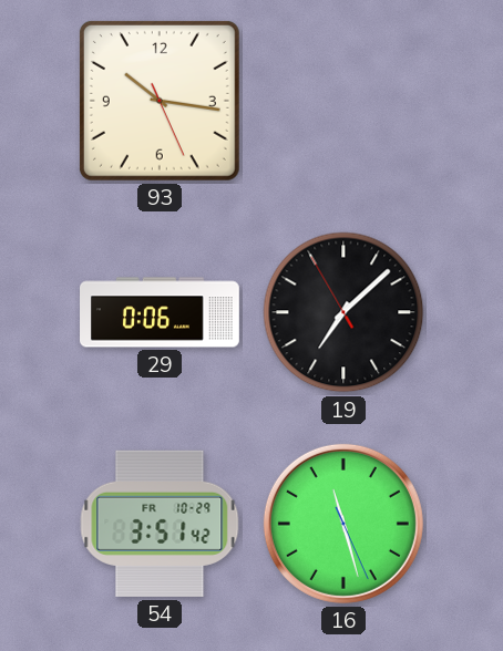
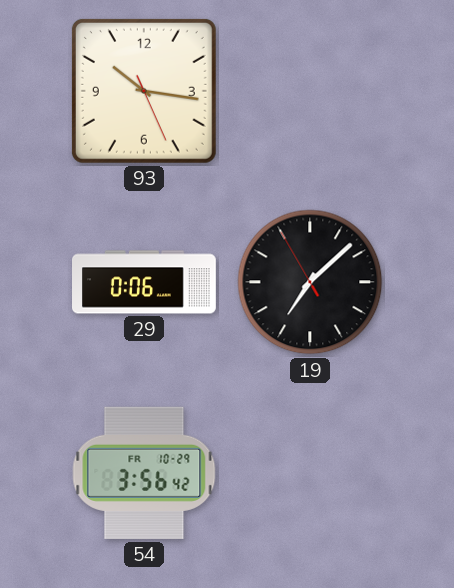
54: 3:51 -> 3:56 (144, 473)
16: 11:27 -> none (343, 524)
